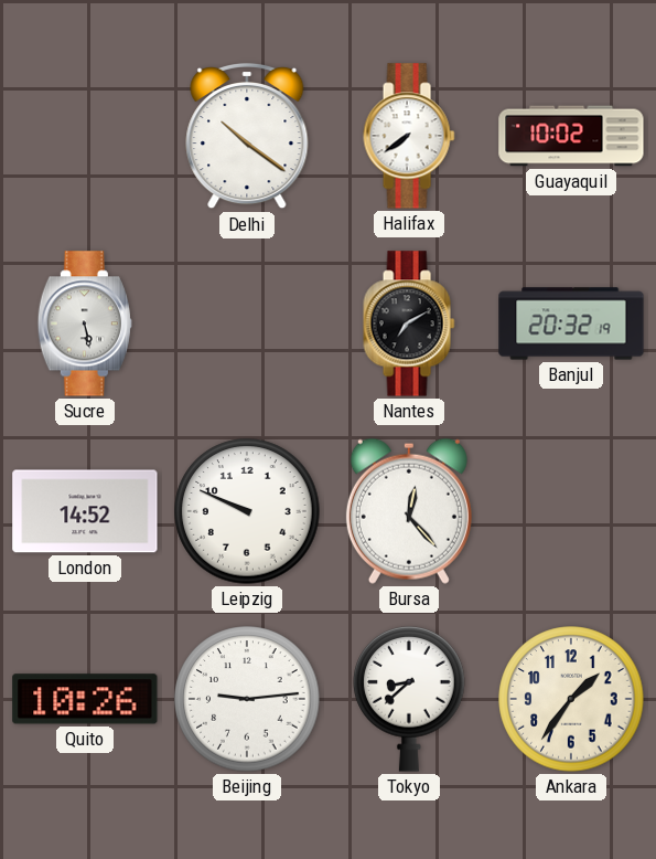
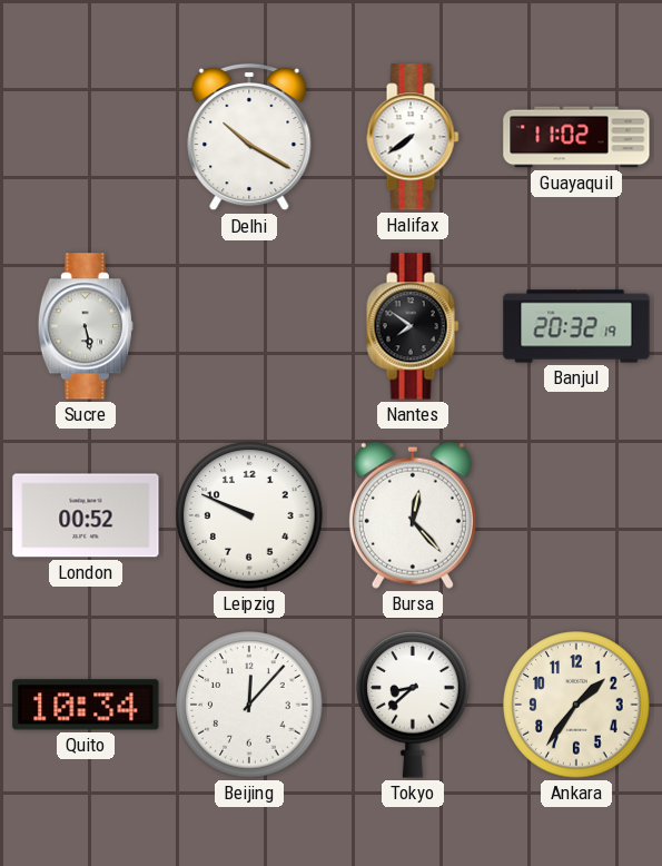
Delhi: 10:21 -> 10:20 (249, 137)
Guayaquil: 10:02 -> 11:02 (576, 137)
Nantes: 7:10 -> 7:51 (413, 326)
London: 14:52 -> 00:52 (86, 515)
Quito: 10:26 -> 10:34 (86, 705)
Beijing: 9:14 -> 12:07 (249, 705)
